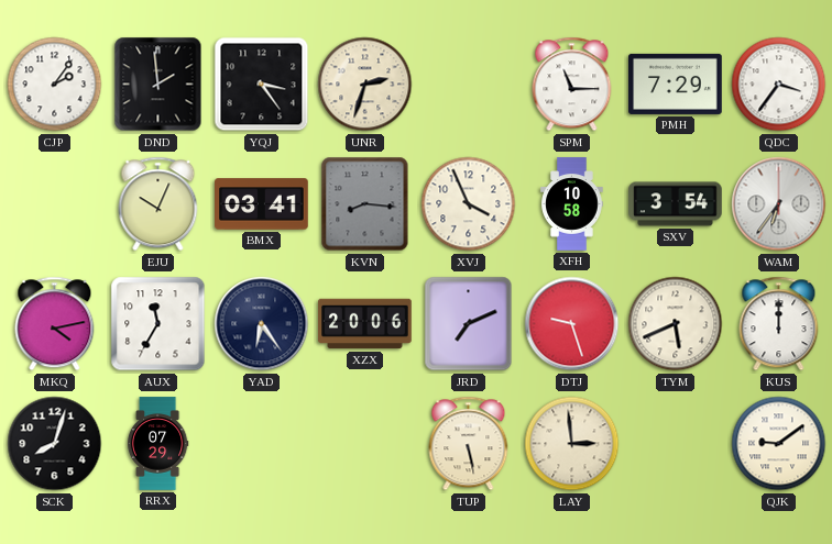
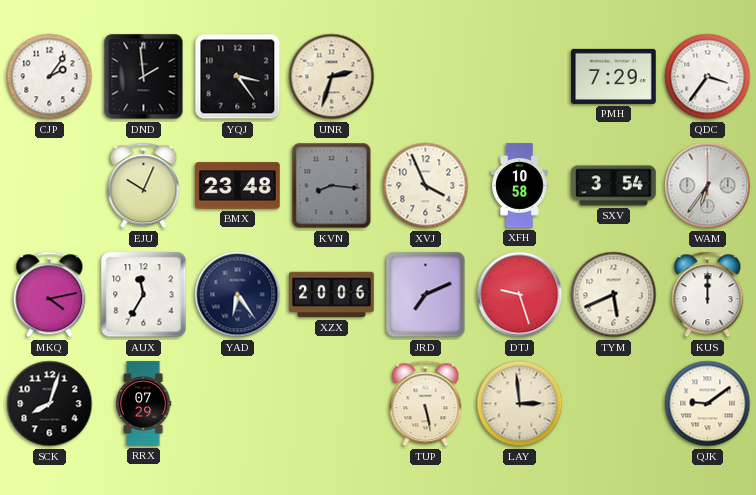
SPM: 11:15 -> none (572, 85)
BMX: 03:41 -> 23:48 (238, 186)
